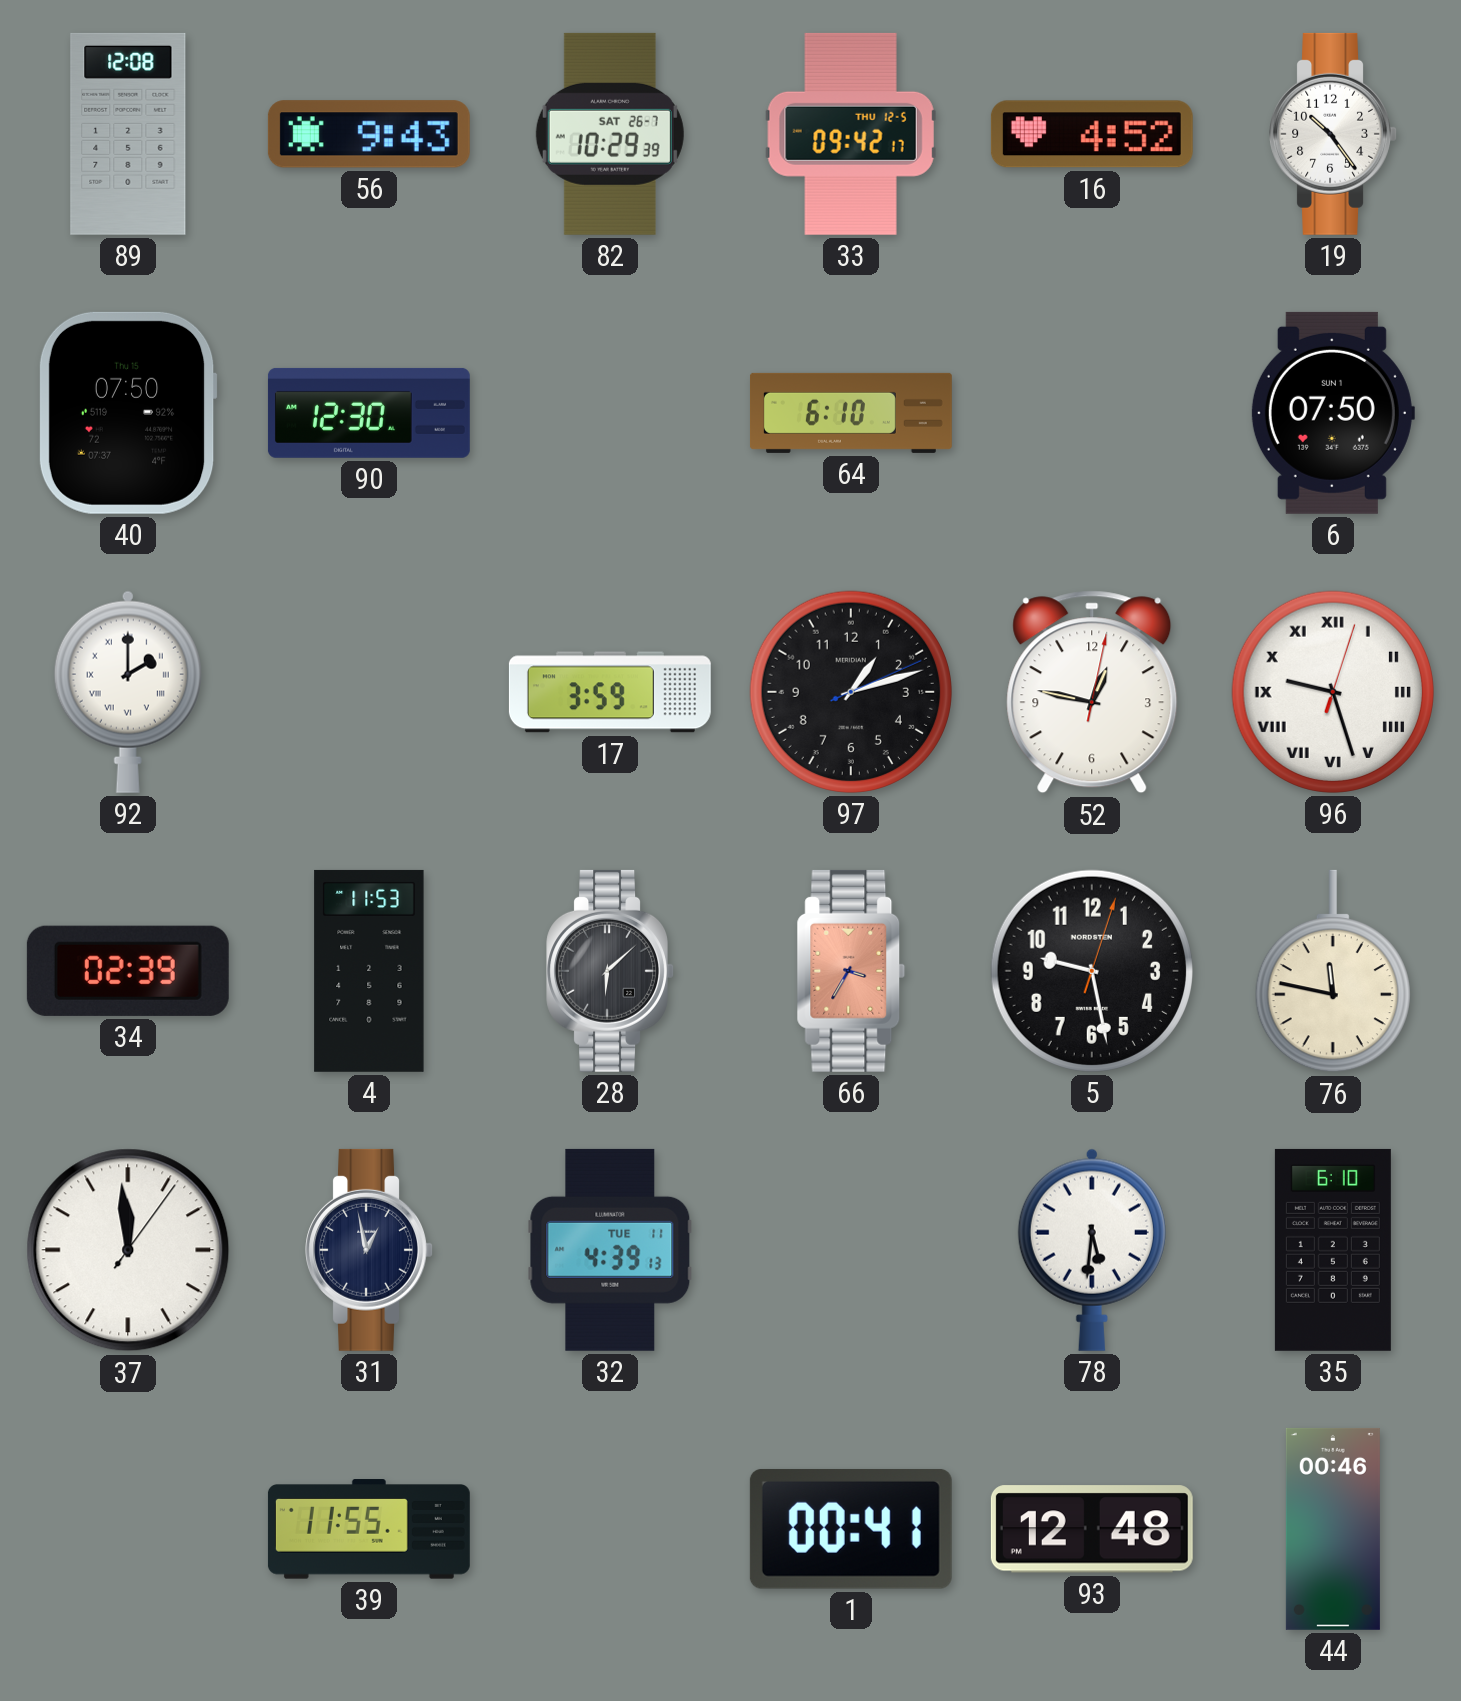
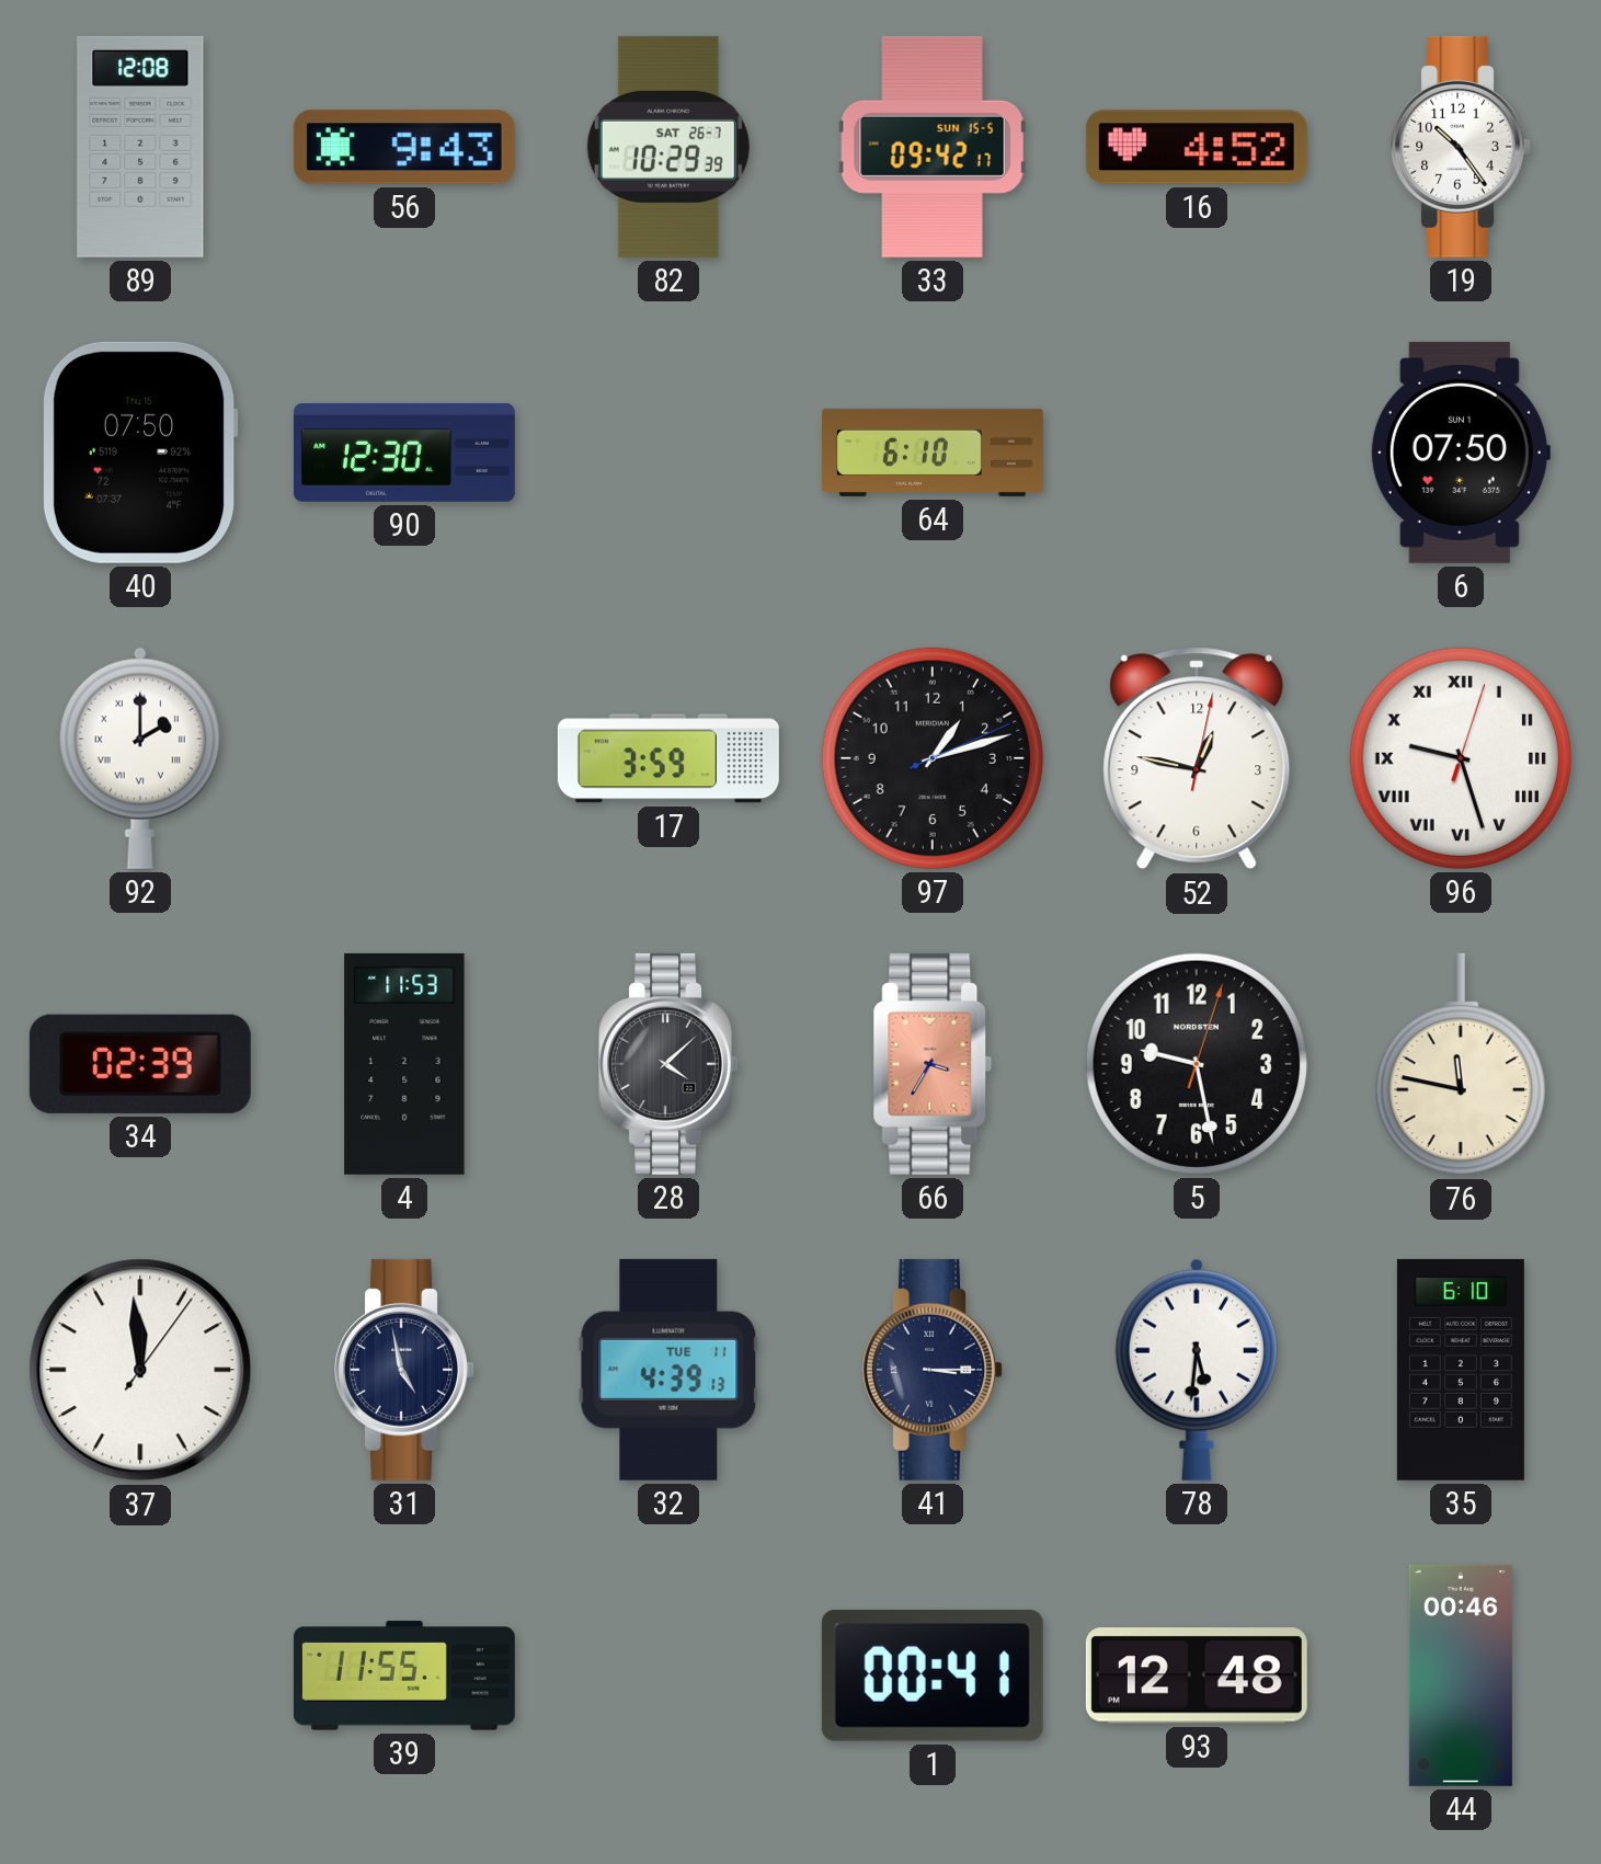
33 date: THU 12-5 -> SUN 15-5 (933, 147)
28: 6:08 -> 4:08 (668, 1064)
31: 12:58 -> 4:58 (404, 1370)
41: none -> 3:15 (933, 1370)
